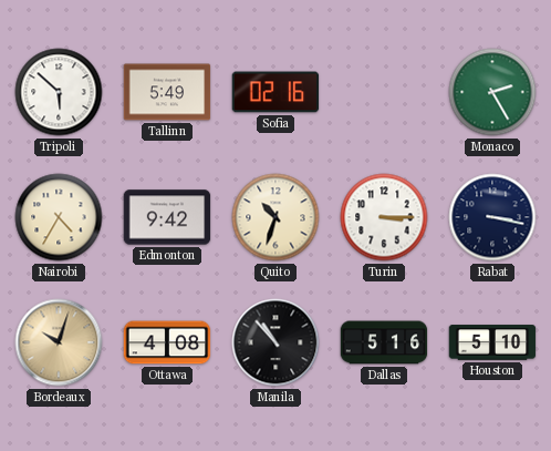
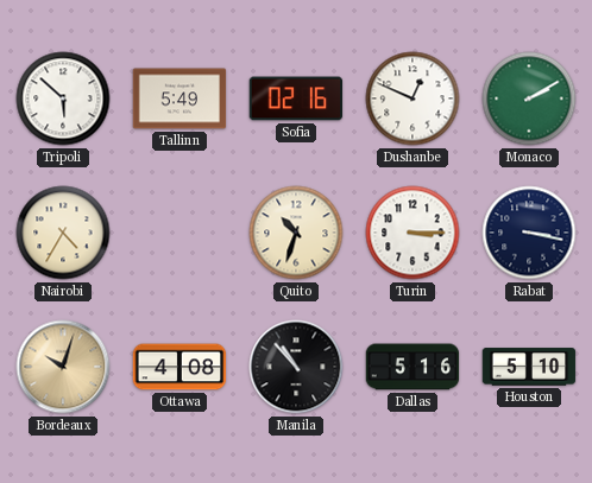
Dushanbe: none -> 12:49 (412, 98)
Monaco: 2:25 -> 2:10 (529, 98)
Edmonton: 9:42 -> none (167, 217)
